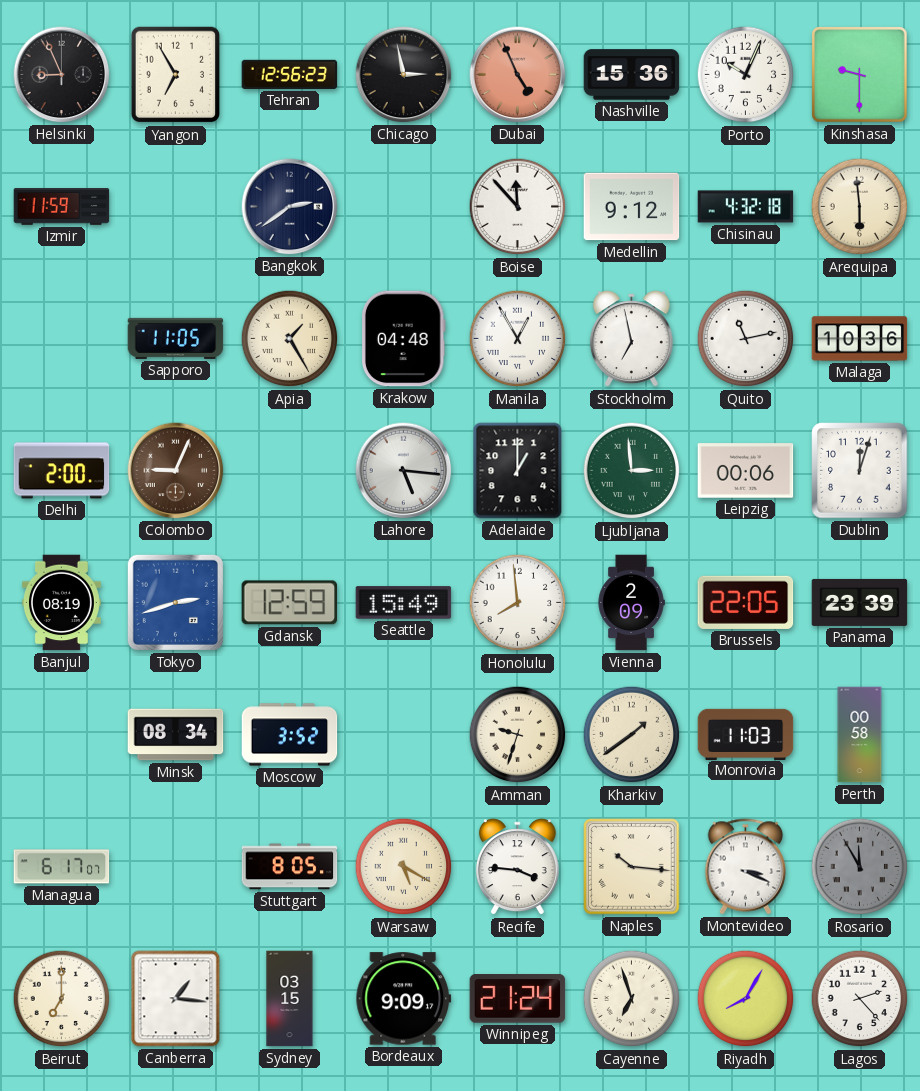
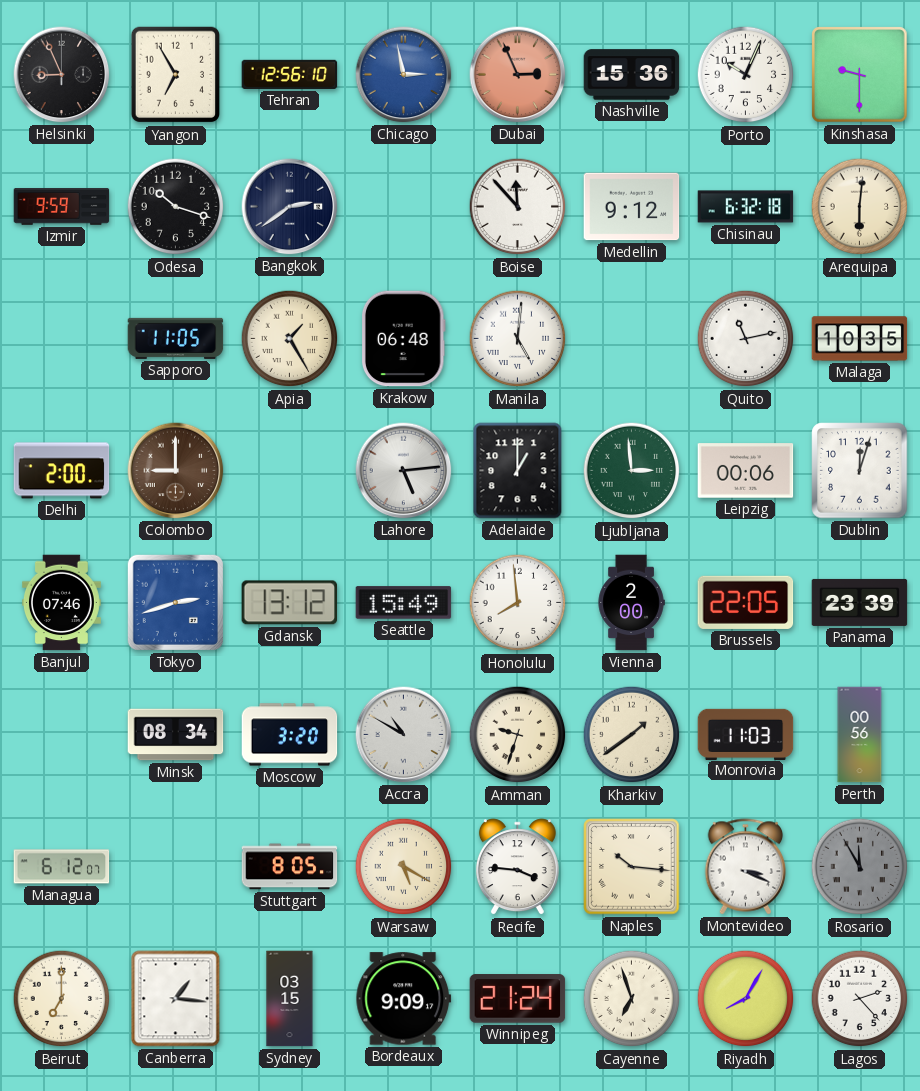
Tehran: 12:56:23 -> 12:56:10 (290, 74)
Chicago dial: black -> blue (404, 75)
Dubai: 4:56 -> 2:56 (518, 75)
Izmir: 11:59 -> 9:59 (62, 207)
Odesa: none -> 10:18 (176, 207)
Chisinau: 4:32 -> 6:32 (746, 207)
Arequipa: 5:59 -> 6:01 (860, 207)
Krakow: 04:48 -> 06:48 (403, 339)
Manila: 12:55 -> 5:01 (518, 339)
Stockholm: 6:58 -> none (631, 339)
Malaga: 10:36 -> 10:35 (860, 339)
Colombo: 9:04 -> 9:00 (176, 471)
Lahore: 5:16 -> 5:14 (404, 471)
Banjul: 08:19 -> 07:46 (61, 603)
Gdansk: 12:59 -> 13:12 (290, 603)
Vienna: 2:09 -> 2:00 (631, 603)
Moscow: 3:52 -> 3:20 (290, 735)
Accra: none -> 10:50 (404, 735)
Perth: 00:58 -> 00:56 (860, 735)
Managua: 6:17 -> 6:12 (62, 867)
